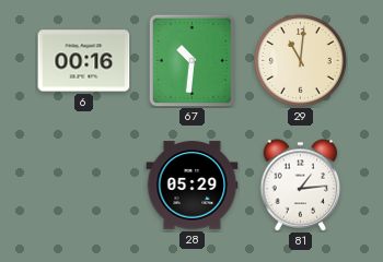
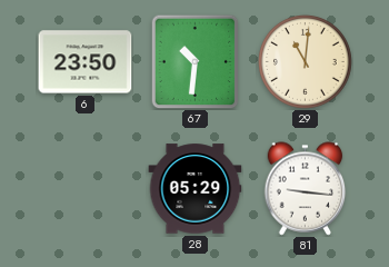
6: 00:16 -> 23:50 (86, 62)
81: 1:14 -> 9:16 (306, 189)
